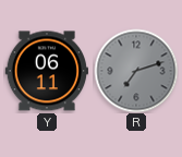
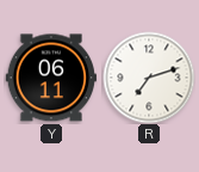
R dial: grey -> white (149, 78)
